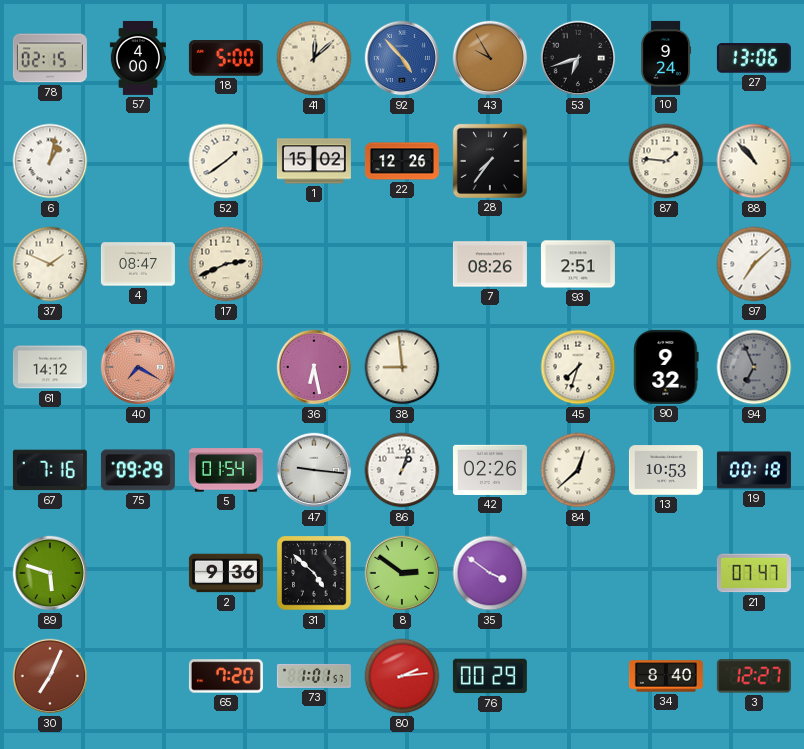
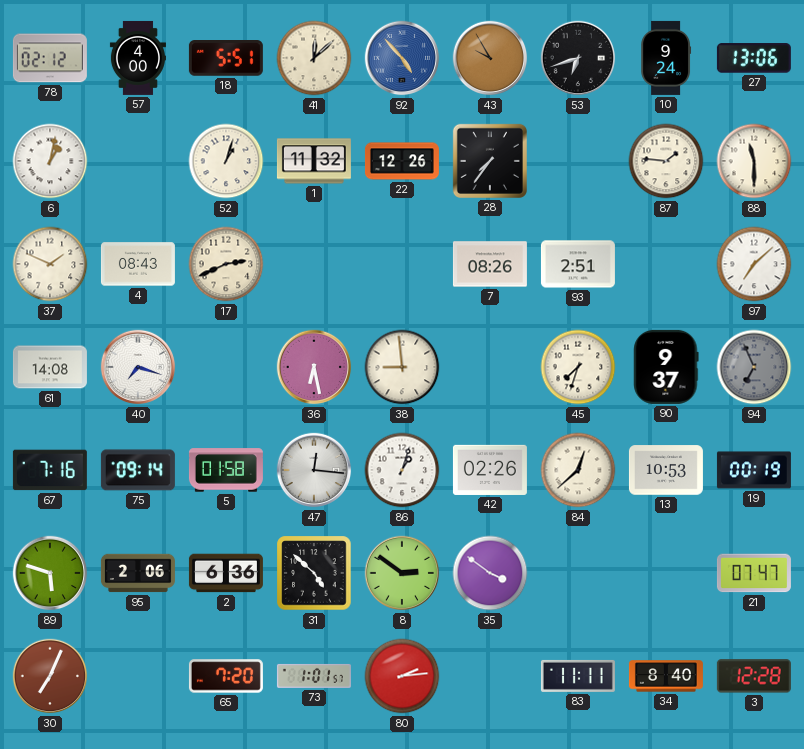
78: 02:15 -> 02:12 (50, 58)
18: 5:00 -> 5:51 (226, 58)
52: 1:39 -> 1:03 (226, 161)
1: 15:02 -> 11:32 (314, 161)
88: 10:53 -> 11:30 (754, 161)
4: 08:47 -> 08:43 (138, 264)
61: 14:12 -> 14:08 (50, 367)
40: 7:20 -> 7:18 (138, 367)
40 dial: salmon -> white (138, 367)
90: 9:32 -> 9:37 (666, 367)
75: 09:29 -> 09:14 (138, 470)
5: 01:54 -> 01:58 (226, 470)
47: 9:16 -> 12:16 (314, 470)
19: 00:18 -> 00:19 (754, 470)
95: none -> 2:06 (138, 573)
2: 9:36 -> 6:36 (226, 573)
76: 00:29 -> none (490, 676)
83: none -> 11:11 (578, 676)
3: 12:27 -> 12:28 (754, 676)
